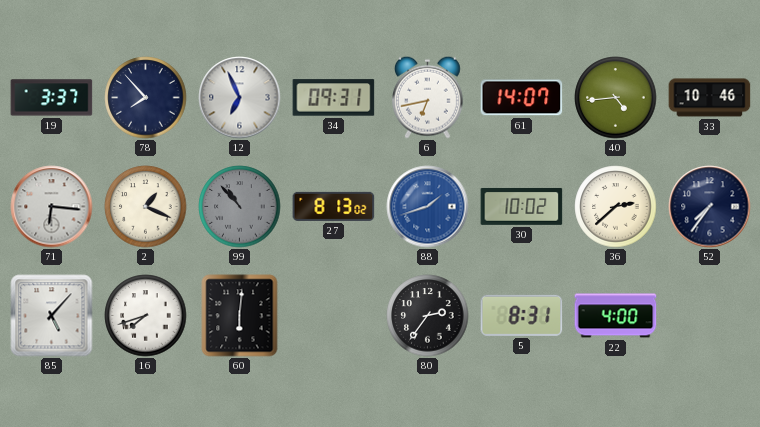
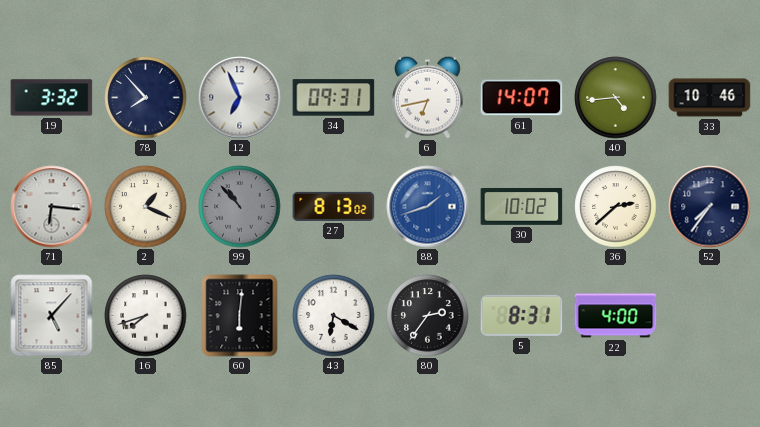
19: 3:37 -> 3:32 (52, 98)
43: none -> 6:20 (334, 316)
